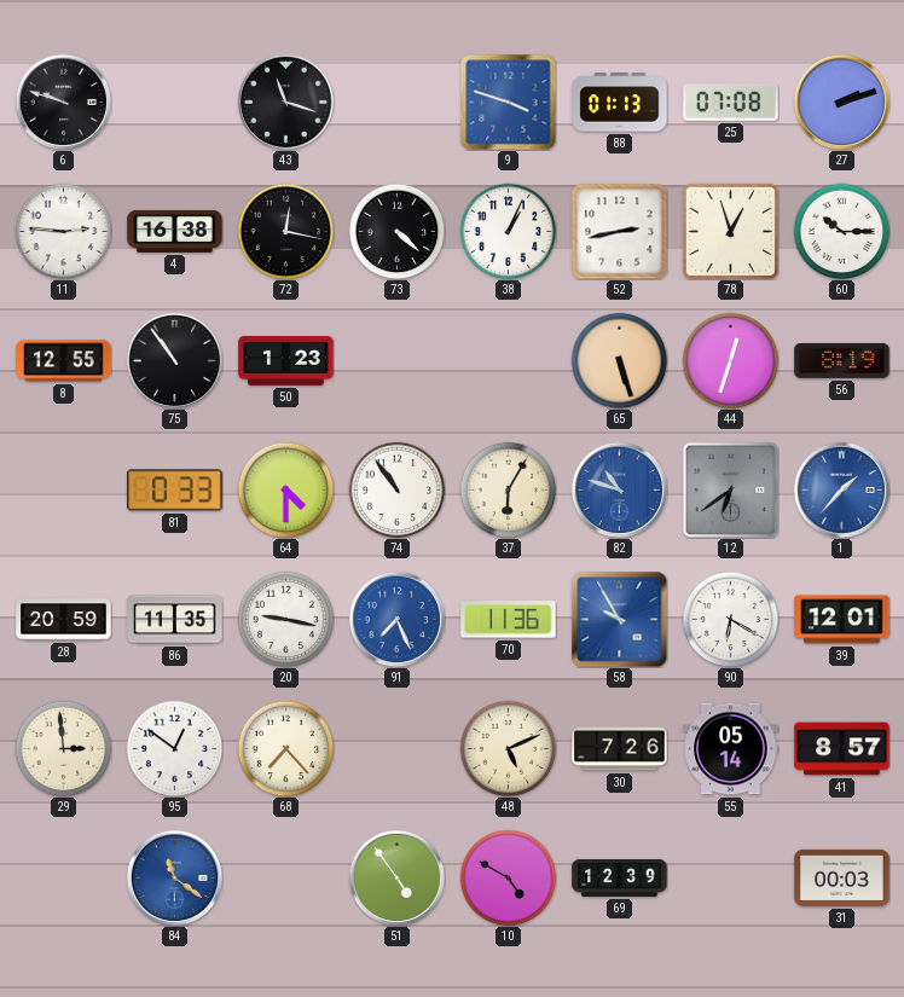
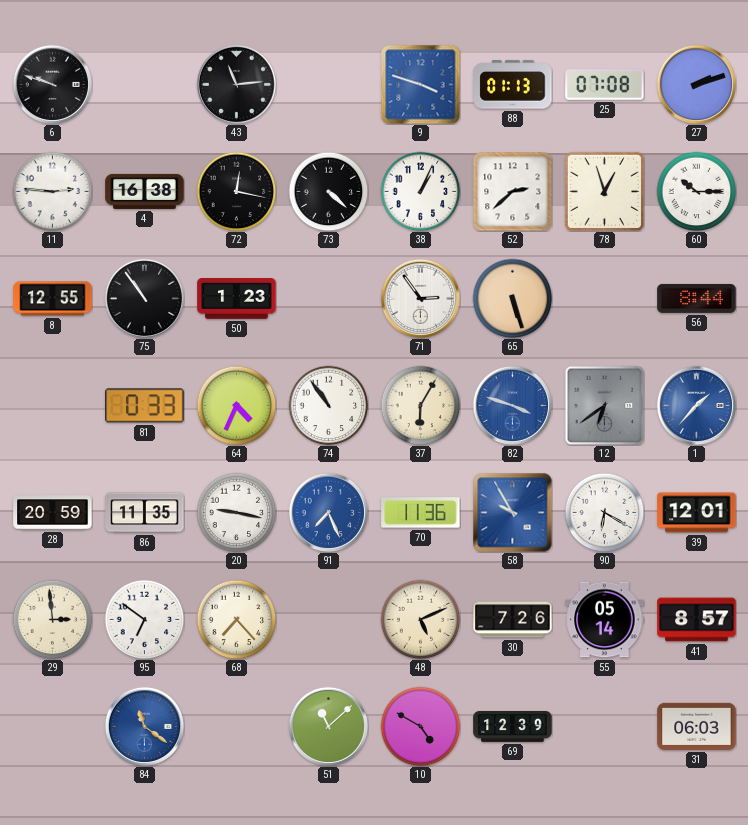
43: 11:18 -> 11:14 (236, 84)
52: 2:43 -> 2:38 (512, 191)
71: none -> 2:54 (420, 298)
44: 12:33 -> none (730, 360)
56: 8:19 -> 8:44 (697, 298)
64: 4:30 -> 4:34 (236, 405)
82: 10:48 -> 3:48 (512, 405)
95: 12:51 -> 6:51 (144, 619)
51: 4:54 -> 11:08 (328, 726)
31: 00:03 -> 06:03 (697, 726)
